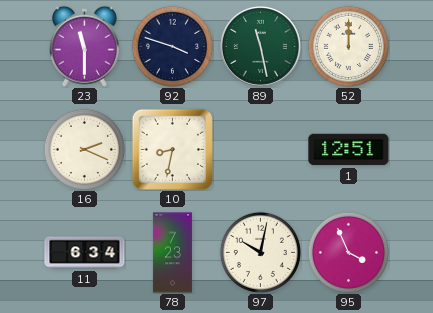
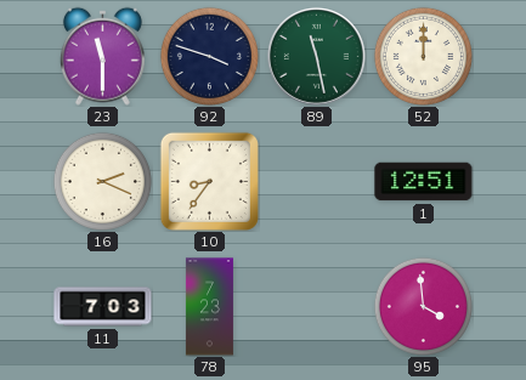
10: 8:32 -> 8:36 (209, 181)
11: 6:34 -> 7:03 (103, 307)
97: 10:02 -> none (260, 252)
95: 3:56 -> 3:59 (423, 306)
